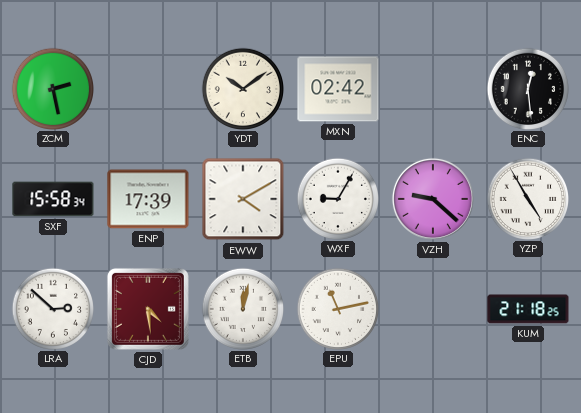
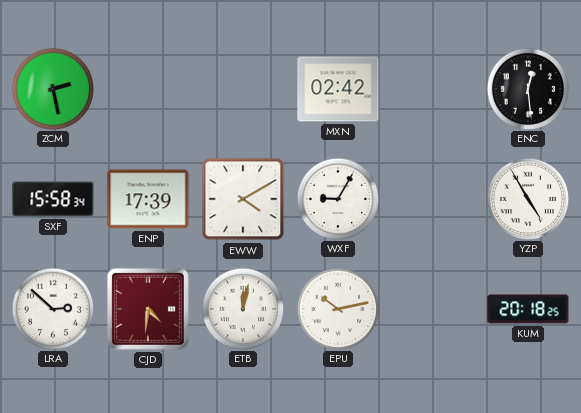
YDT: 10:09 -> none (242, 88)
VZH: 9:22 -> none (433, 199)
CJD: 4:29 -> 4:31 (148, 309)
EPU: 11:13 -> 10:13 (337, 308)
KUM: 21:18 -> 20:18 (528, 309)
